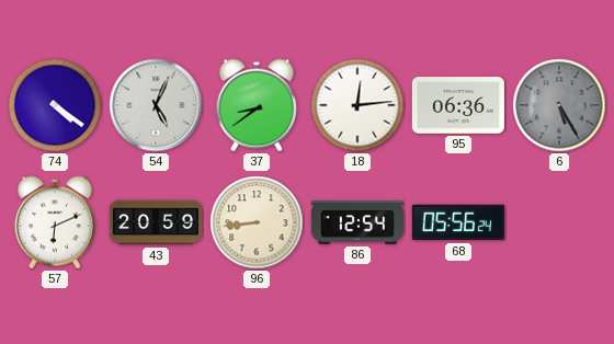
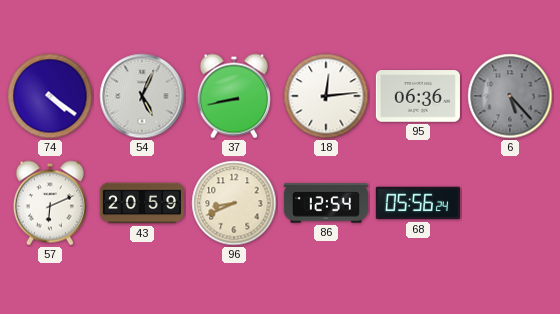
37: 8:39 -> 8:43 (234, 96)
6: 5:25 -> 5:23 (510, 96)
96: 8:44 -> 8:41 (234, 203)
